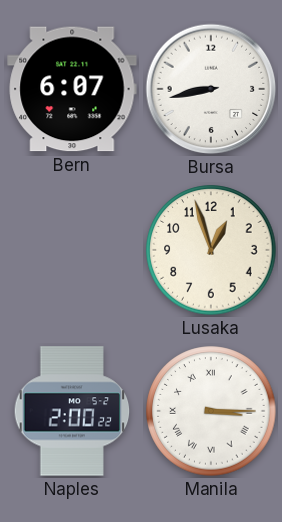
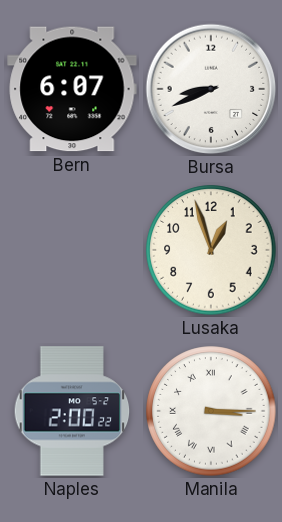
Bursa: 8:43 -> 8:41 (211, 89)
